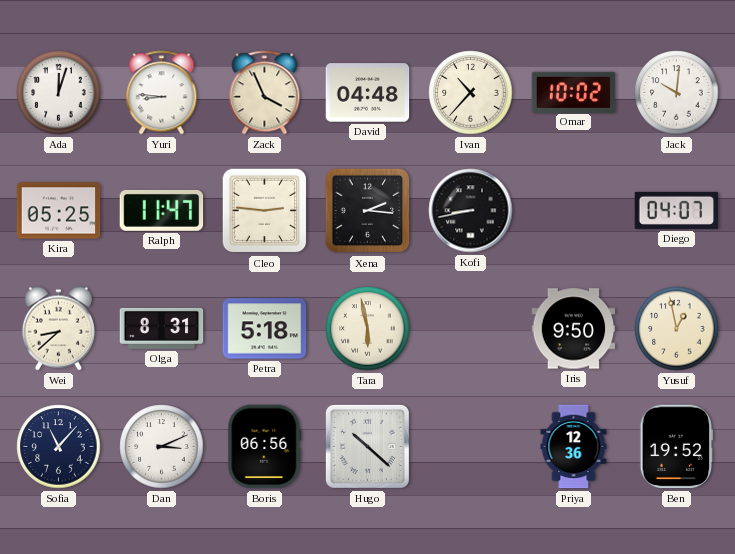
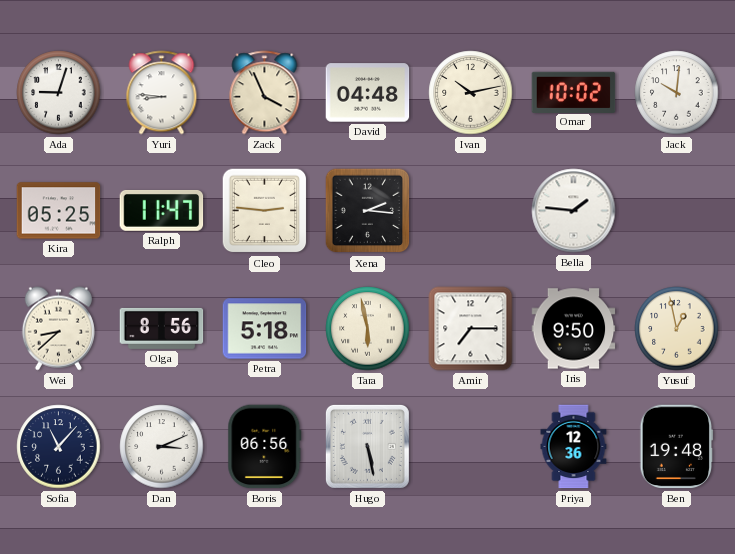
Ada: 12:03 -> 9:03 (59, 93)
Ivan: 10:37 -> 10:13 (471, 93)
Kofi: 8:43 -> none (471, 211)
Bella: none -> 1:46 (574, 211)
Diego: 04:07 -> none (677, 210)
Olga: 8:31 -> 8:56 (162, 328)
Amir: none -> 7:15 (471, 329)
Hugo: 10:22 -> 5:28 (367, 446)
Ben: 19:52 -> 19:48 (677, 447)
